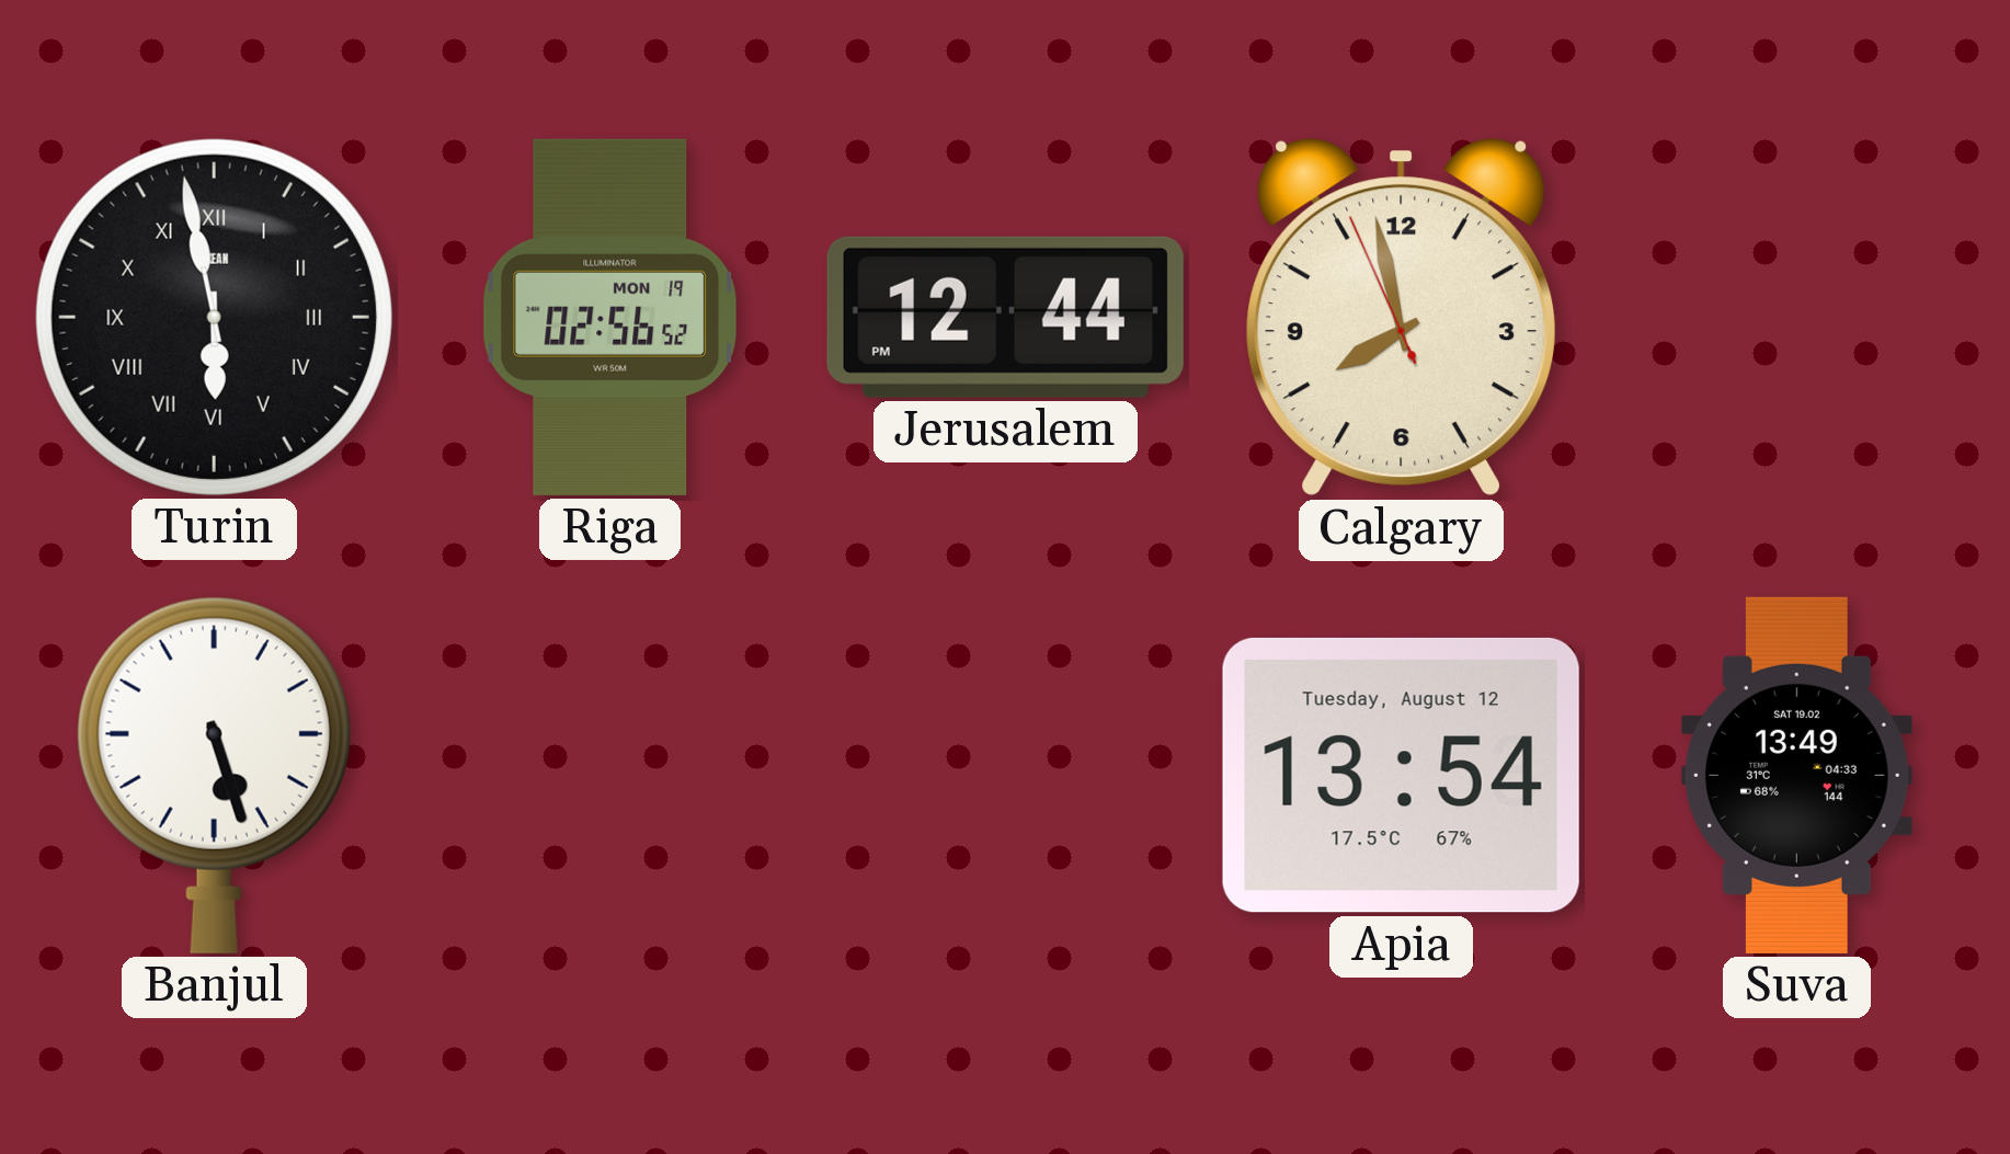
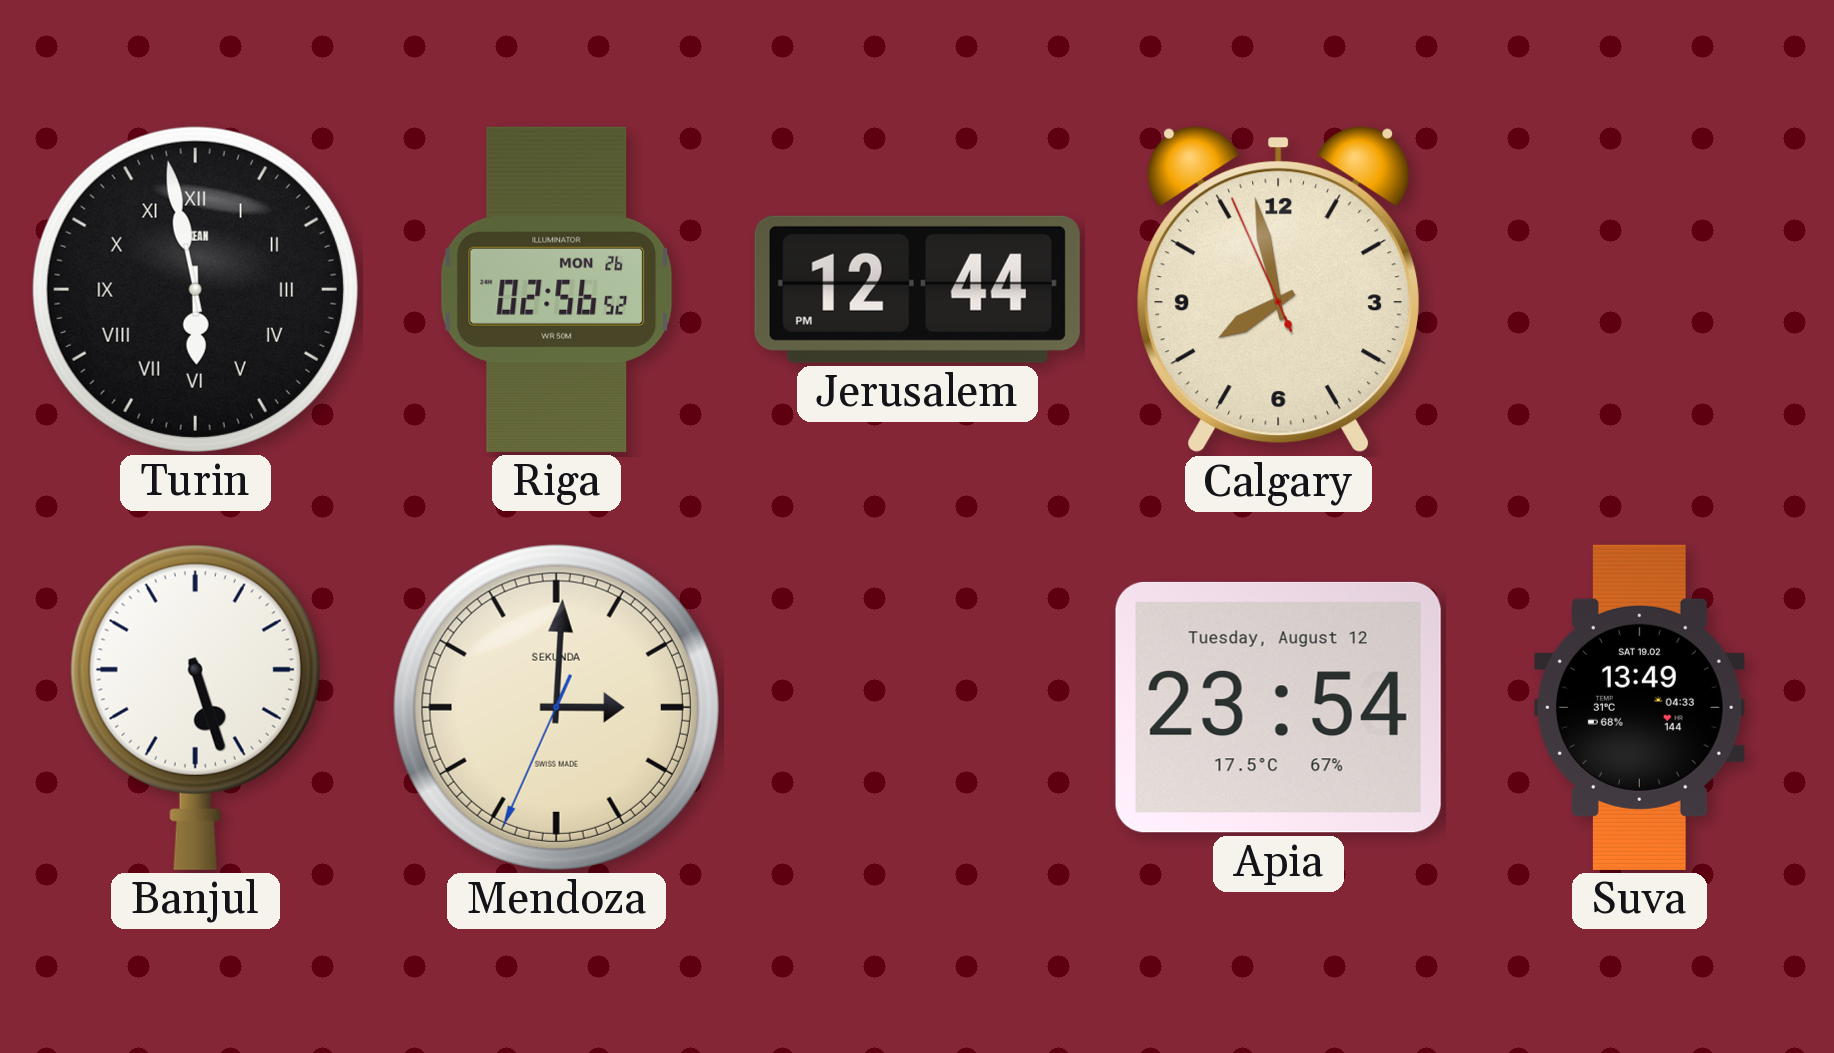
Riga date: MON 19 -> MON 26 (557, 289)
Mendoza: none -> 3:00 (556, 707)
Apia: 13:54 -> 23:54 (1278, 707)
